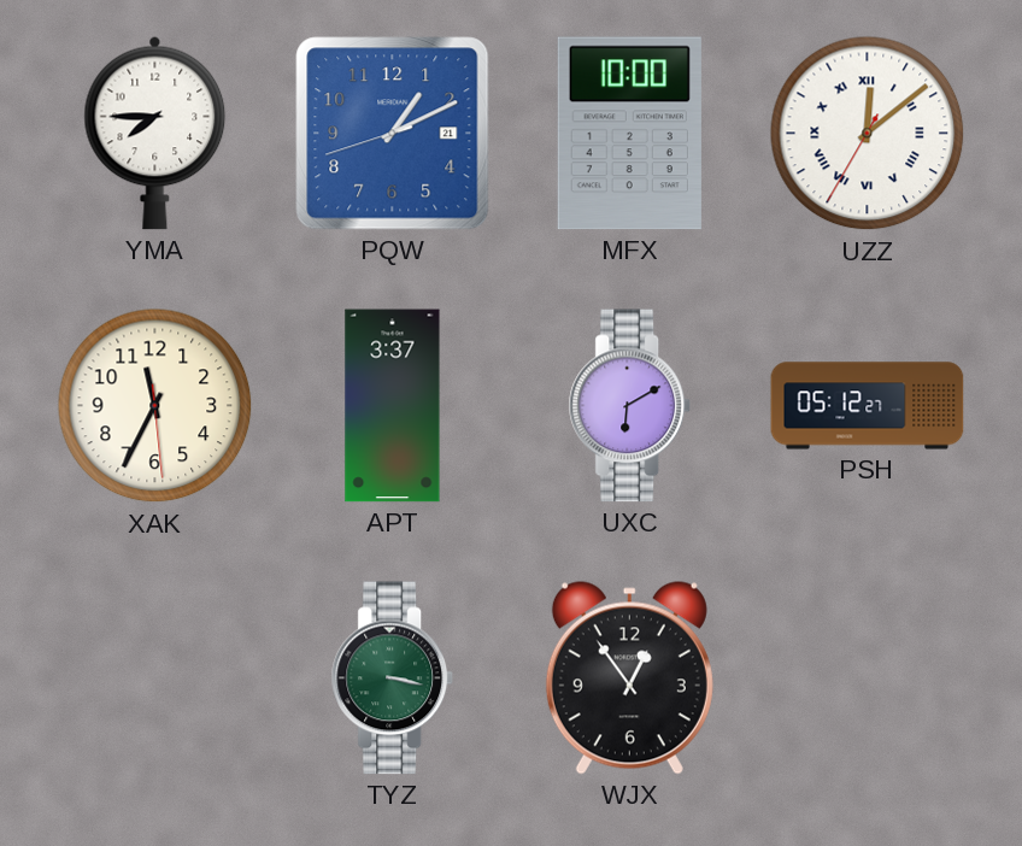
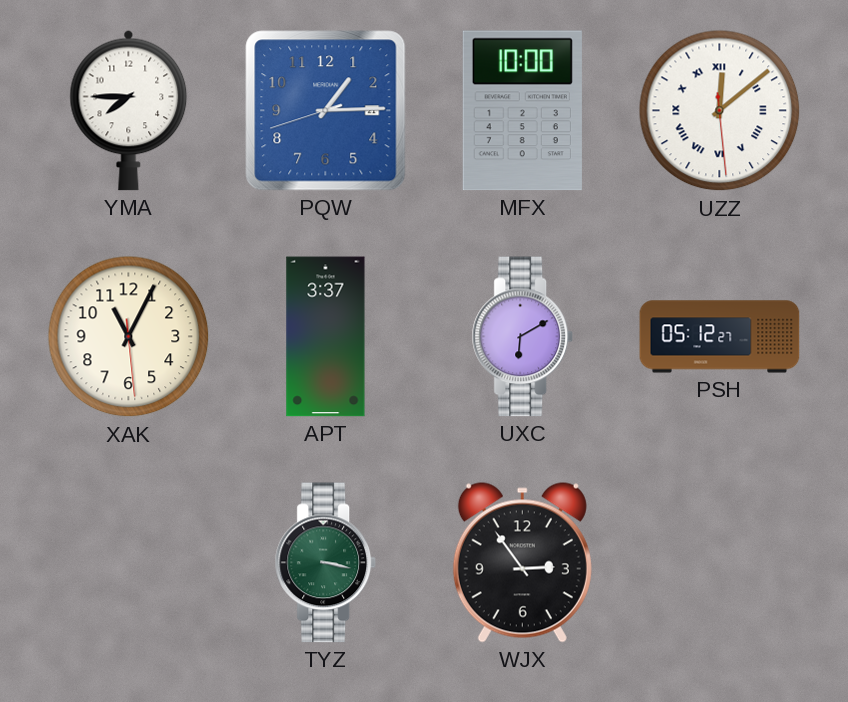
PQW: 1:10 -> 1:14 (326, 111)
UZZ: 12:08:35 -> 12:08:29 (720, 111)
XAK: 11:34 -> 11:04 (129, 337)
WJX: 12:54 -> 2:54 (522, 563)
